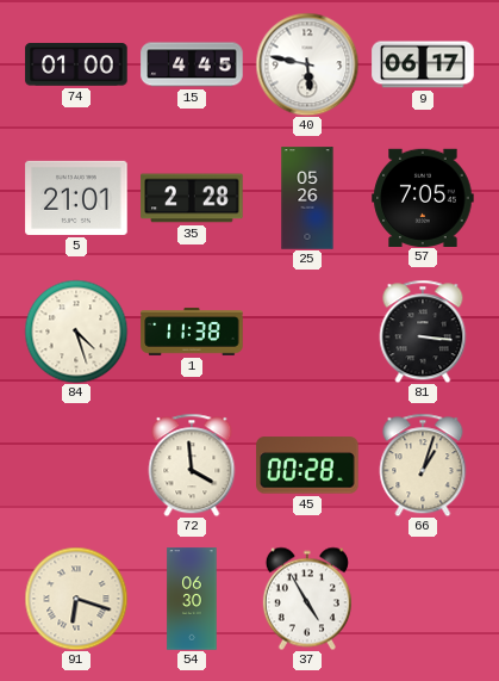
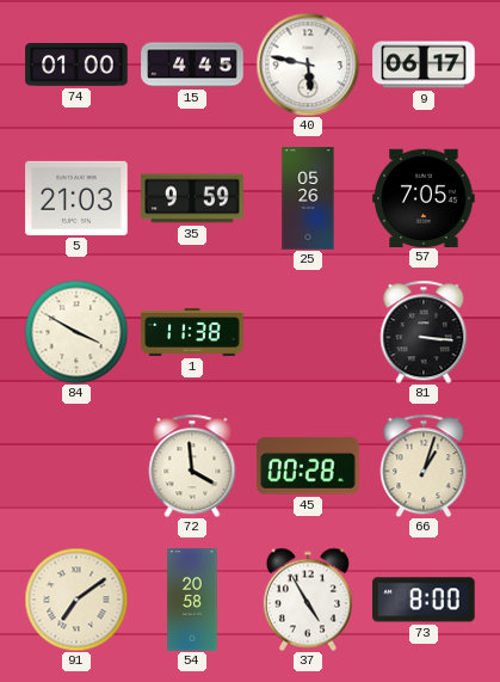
5: 21:01 -> 21:03 (76, 198)
35: 2:28 -> 9:59 (192, 198)
84: 4:27 -> 3:50 (76, 332)
91: 6:18 -> 7:09 (76, 600)
54: 06:30 -> 20:58 (192, 600)
73: none -> 8:00 (424, 600)
